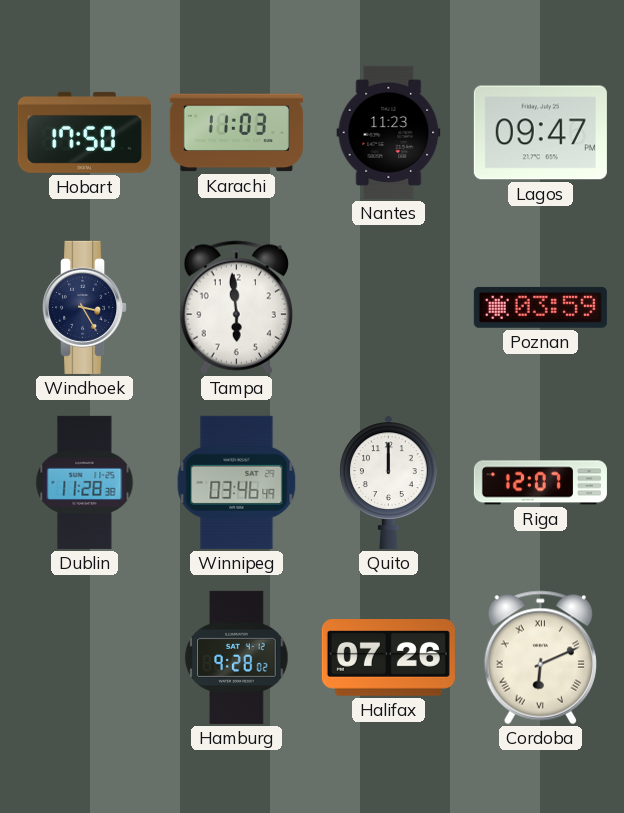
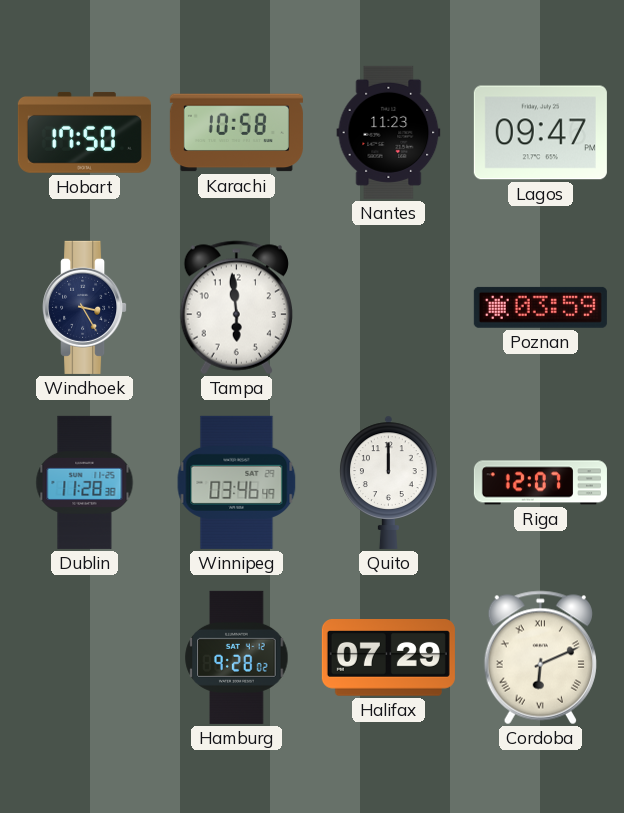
Karachi: 11:03 -> 10:58 (236, 133)
Halifax: 07:26 -> 07:29 (388, 658)
